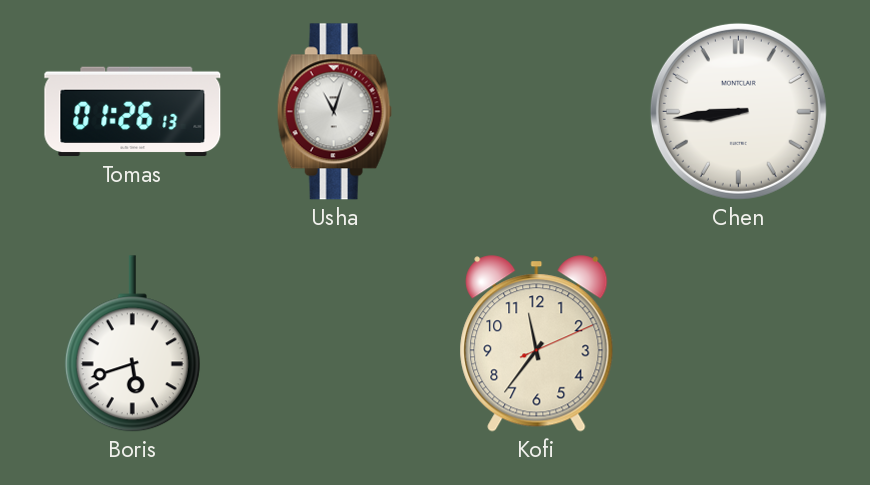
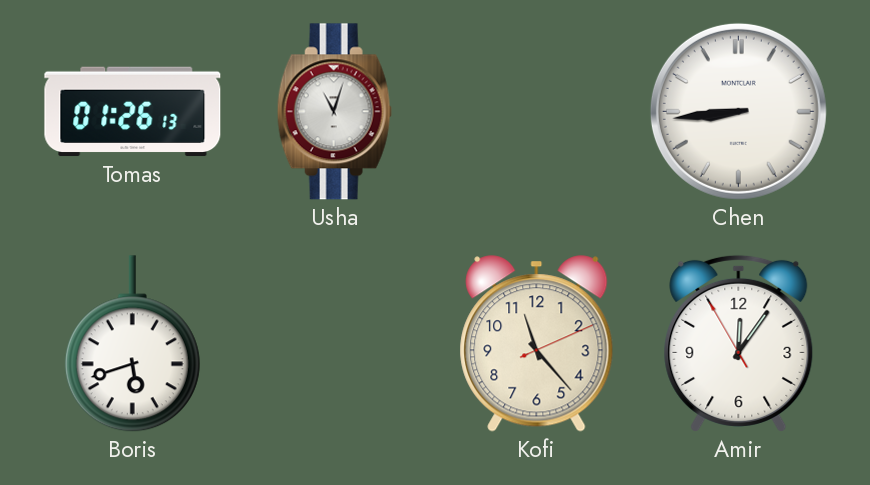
Kofi: 11:36 -> 11:23 (537, 344)
Amir: none -> 12:05 (739, 343)
